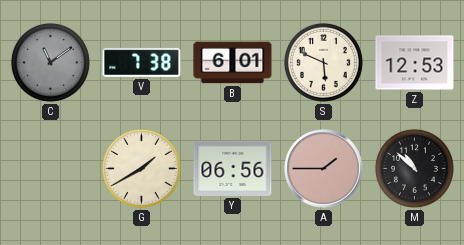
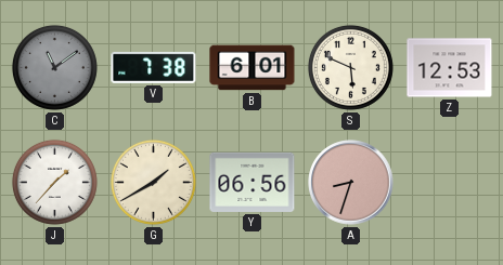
J: none -> 1:37 (54, 182)
A: 1:45 -> 8:33 (351, 183)
M: 10:52 -> none (414, 168)
